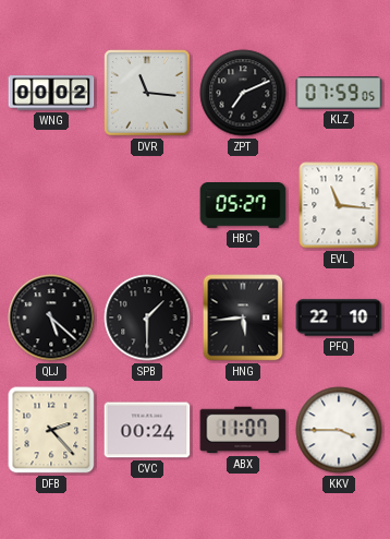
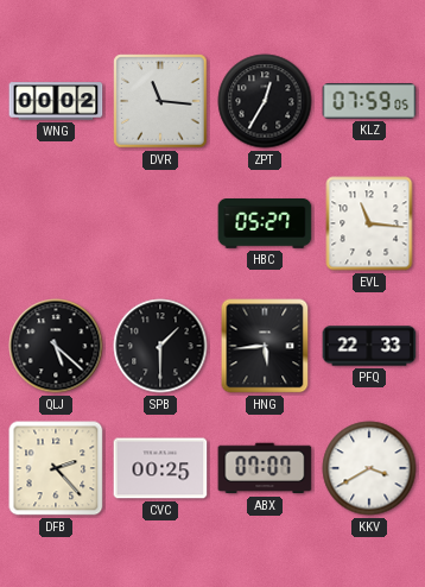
ZPT: 7:11 -> 12:35 (265, 101)
PFQ: 22:10 -> 22:33 (369, 346)
CVC: 00:24 -> 00:25 (160, 468)
ABX: 11:07 -> 07:07 (265, 468)
KKV: 3:45 -> 3:40 (369, 468)
